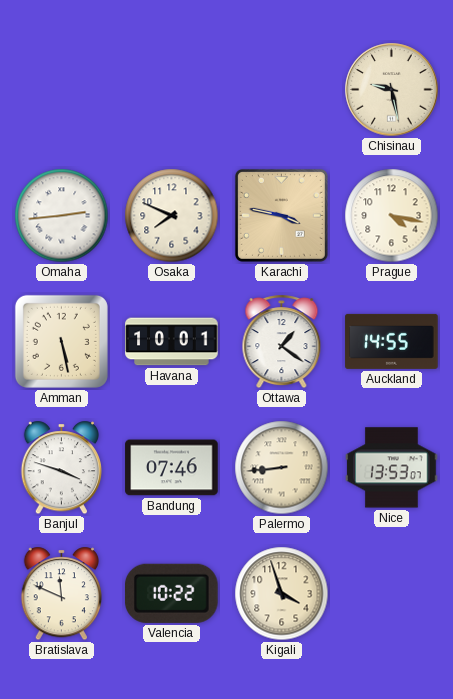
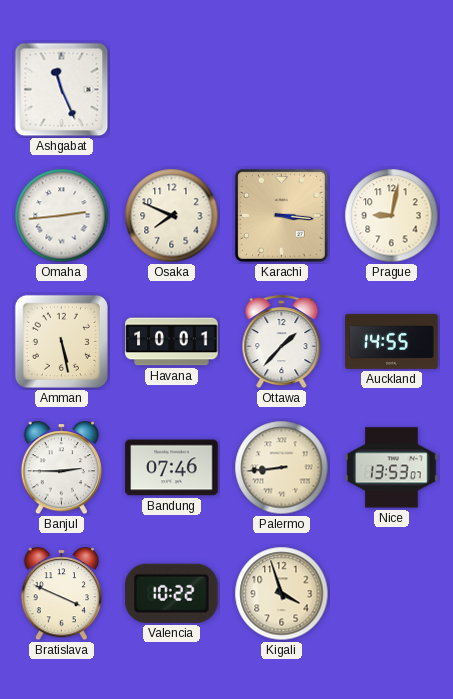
Ashgabat: none -> 11:26 (62, 90)
Chisinau: 9:28 -> none (392, 90)
Karachi: 3:47 -> 3:16 (281, 215)
Prague: 4:17 -> 9:02 (392, 216)
Ottawa: 1:21 -> 1:37 (282, 342)
Banjul: 3:48 -> 2:45 (61, 468)
Bratislava: 11:49 -> 3:49 (61, 594)
